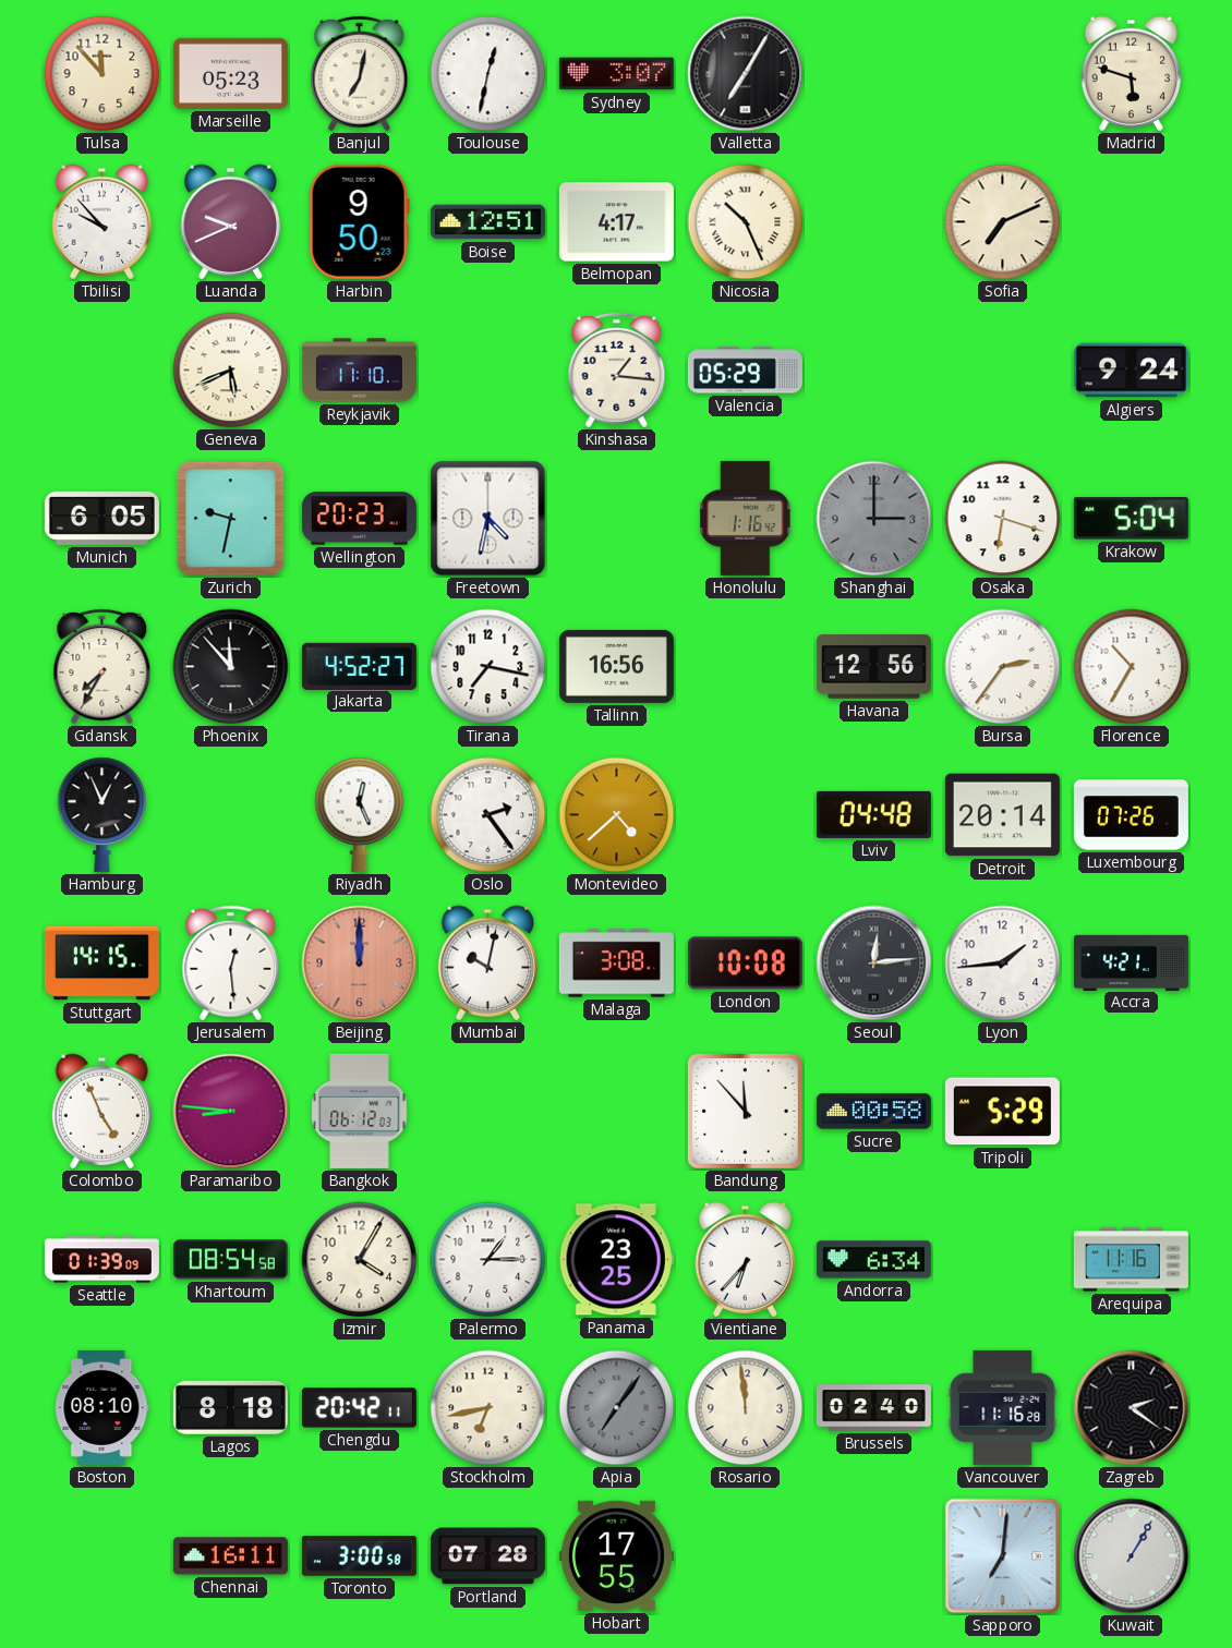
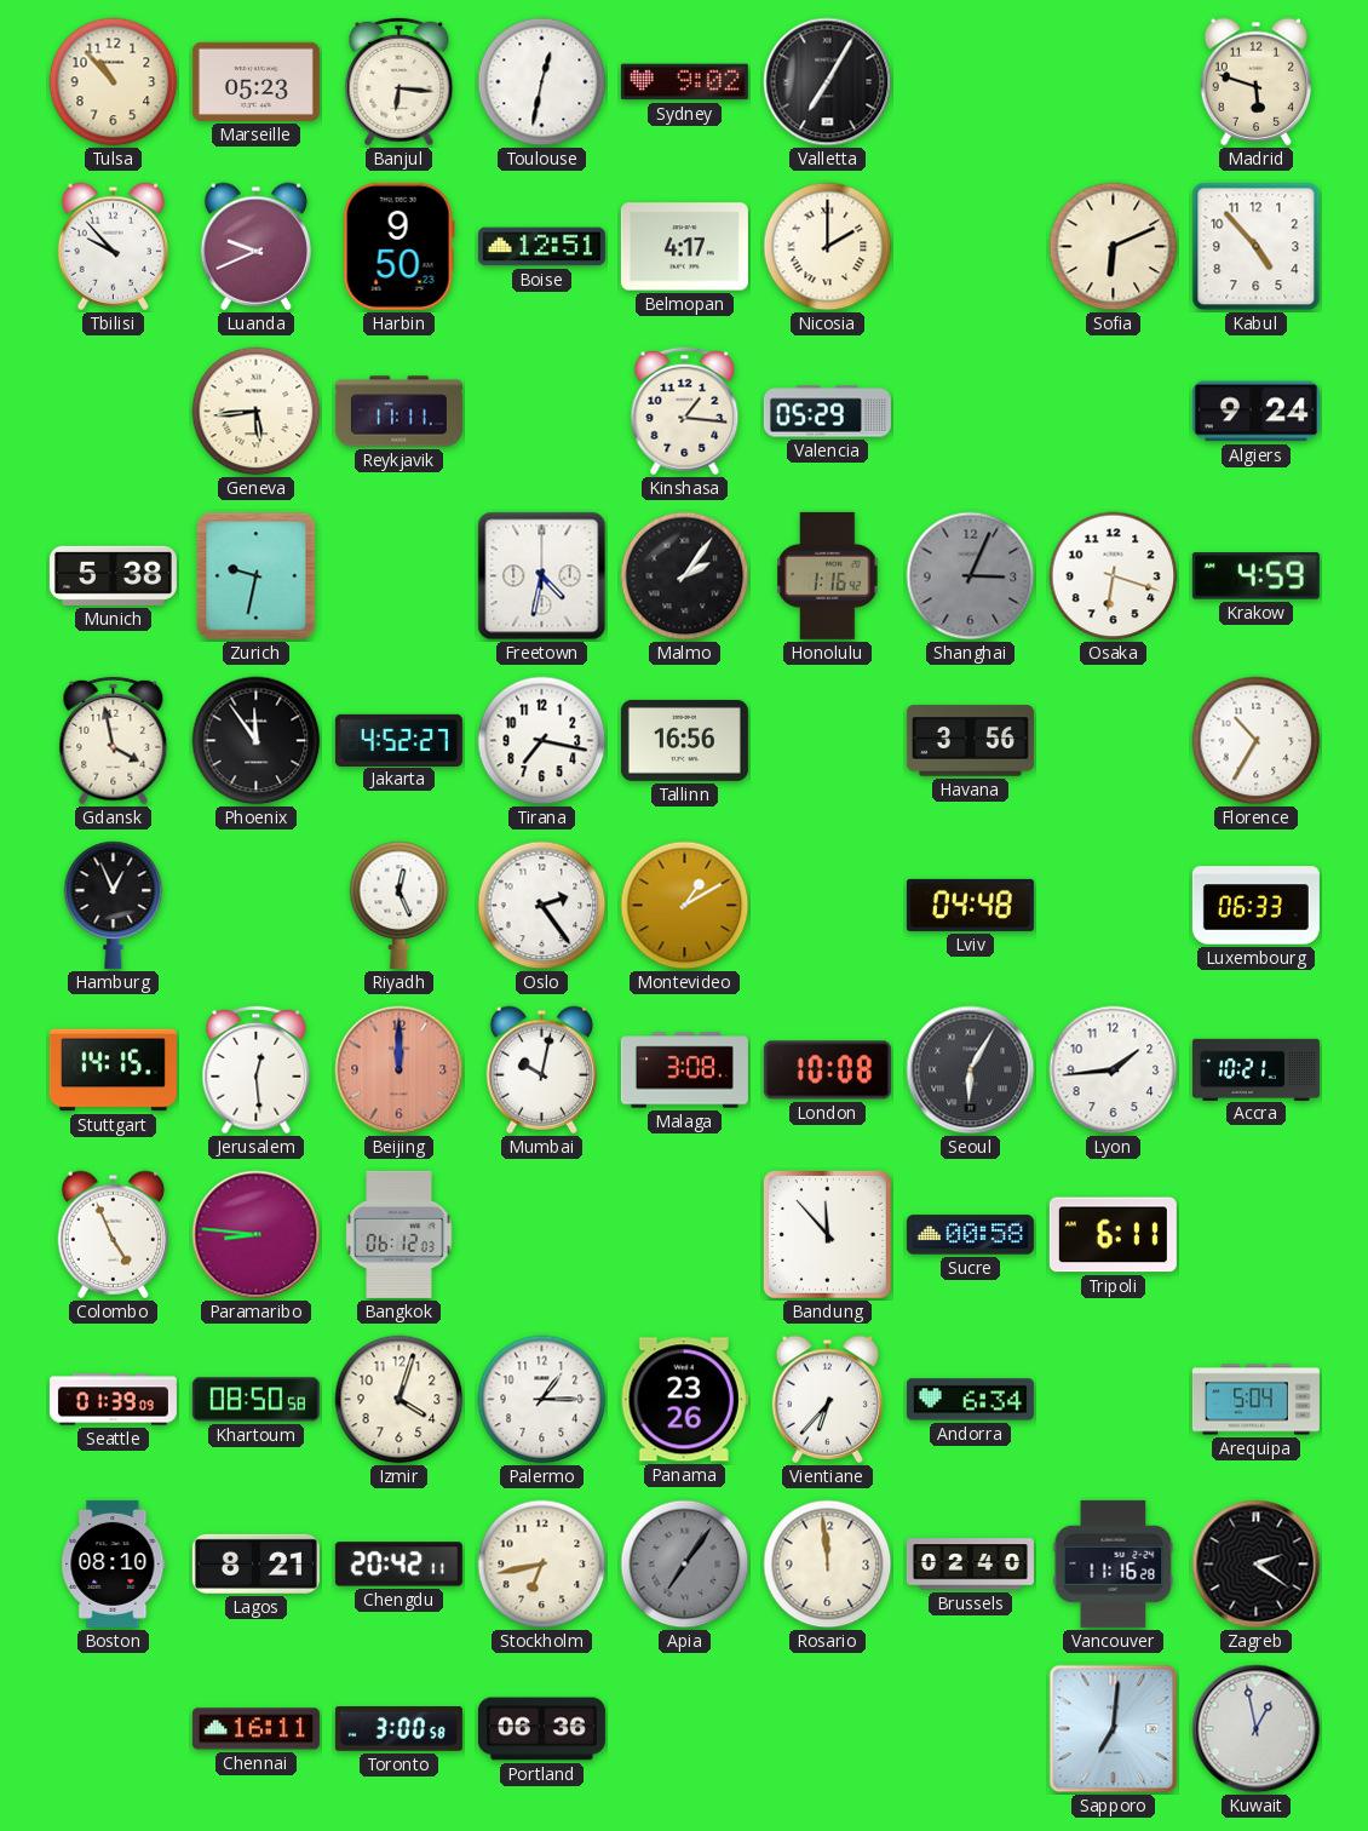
Tulsa: 11:53 -> 10:53 (114, 82)
Banjul: 7:02 -> 6:16 (400, 82)
Sydney: 3:07 -> 9:02 (684, 82)
Nicosia: 10:26 -> 2:00 (828, 247)
Sofia: 7:11 -> 6:11 (1114, 247)
Kabul: none -> 4:53 (1257, 247)
Geneva: 5:41 -> 5:44 (257, 412)
Reykjavik: 11:10 -> 11:11 (398, 412)
Munich: 6:05 -> 5:38 (113, 575)
Wellington: 20:23 -> none (359, 519)
Malmo: none -> 2:06 (685, 576)
Shanghai: 3:00 -> 3:04 (971, 576)
Krakow: 5:04 -> 4:59 (1255, 576)
Gdansk: 7:35 -> 3:58 (114, 741)
Phoenix: 11:53 -> 11:54 (257, 741)
Havana: 12:56 -> 3:56 (970, 741)
Bursa: 2:36 -> none (1003, 667)
Montevideo: 4:38 -> 1:10 (685, 906)
Detroit: 20:14 -> none (1002, 815)
Luxembourg: 07:26 -> 06:33 (1255, 906)
Seoul: 12:14 -> 6:05 (971, 1071)
Accra: 4:21 -> 10:21 (1255, 1069)
Tripoli: 5:29 -> 6:11 (1113, 1235)
Khartoum: 08:54 -> 08:50 (255, 1400)
Izmir: 4:05 -> 4:03 (400, 1400)
Panama: 23:25 -> 23:26 (684, 1400)
Arequipa: 11:16 -> 5:04 (1255, 1400)
Lagos: 8:18 -> 8:21 (255, 1563)
Portland: 07:28 -> 06:36 (541, 1729)
Hobart: 17:55 -> none (616, 1555)
Kuwait: 1:05 -> 12:58 (1257, 1729)
